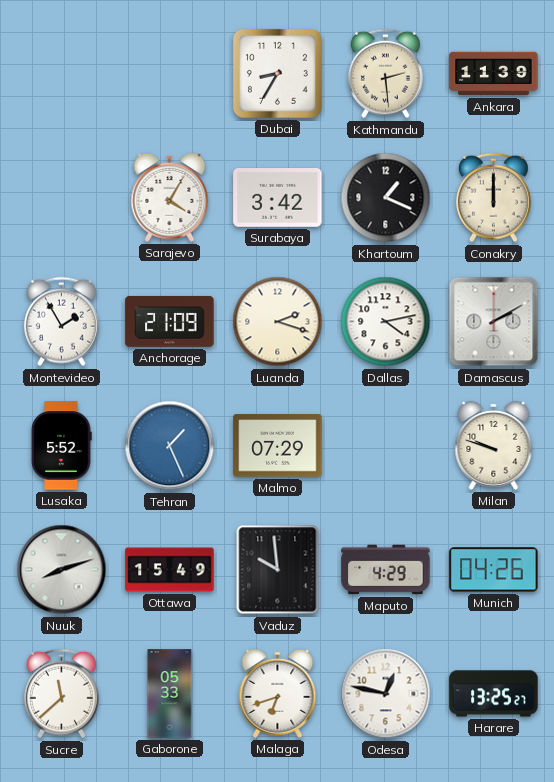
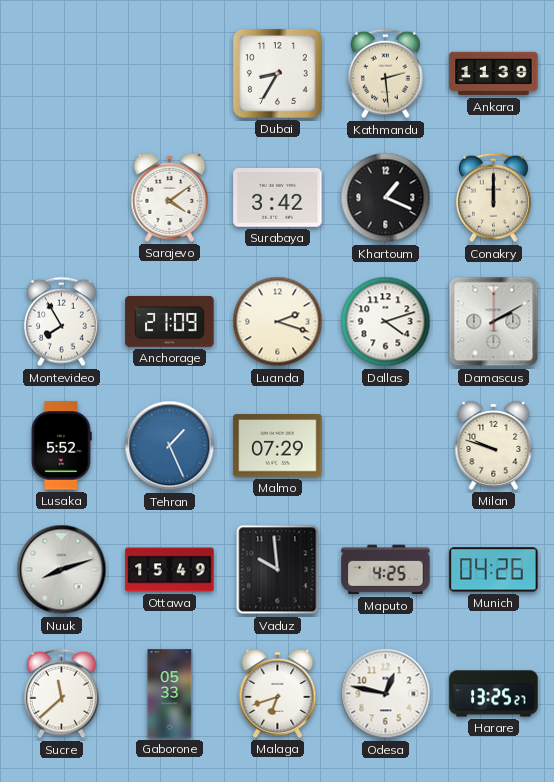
Sarajevo: 4:05 -> 4:09 (170, 197)
Montevideo: 1:55 -> 7:55 (61, 322)
Dallas: 4:13 -> 4:12 (386, 322)
Maputo: 4:29 -> 4:25 (386, 570)
